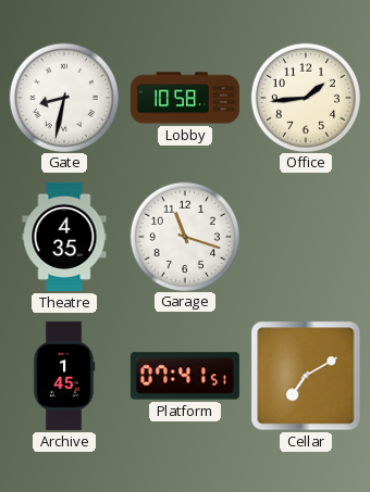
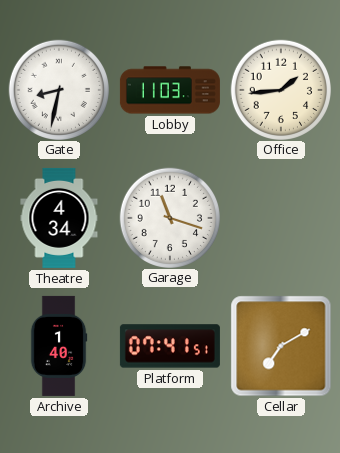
Lobby: 10:58 -> 11:03 (170, 90)
Theatre: 4:35 -> 4:34 (59, 218)
Archive: 1:45 -> 1:40 (59, 346)
